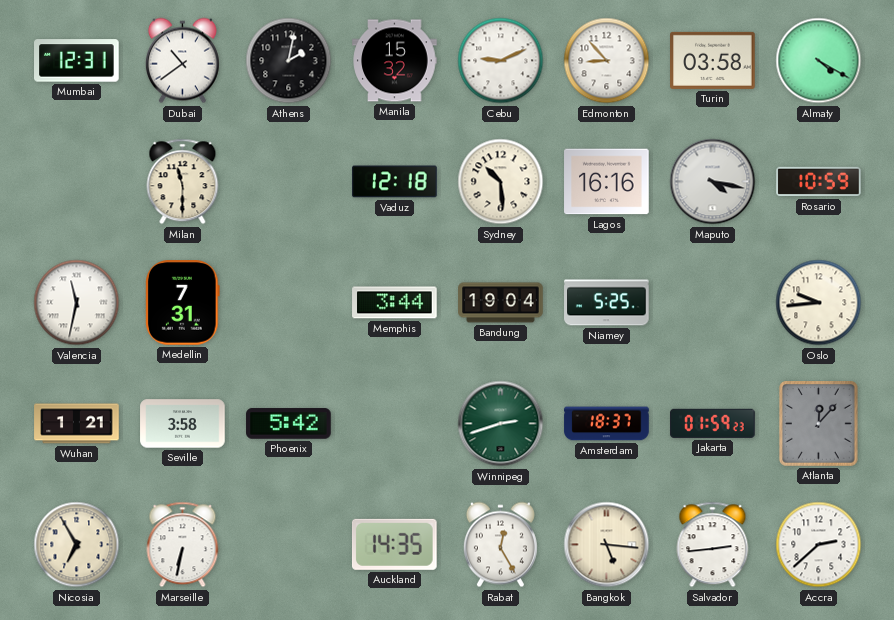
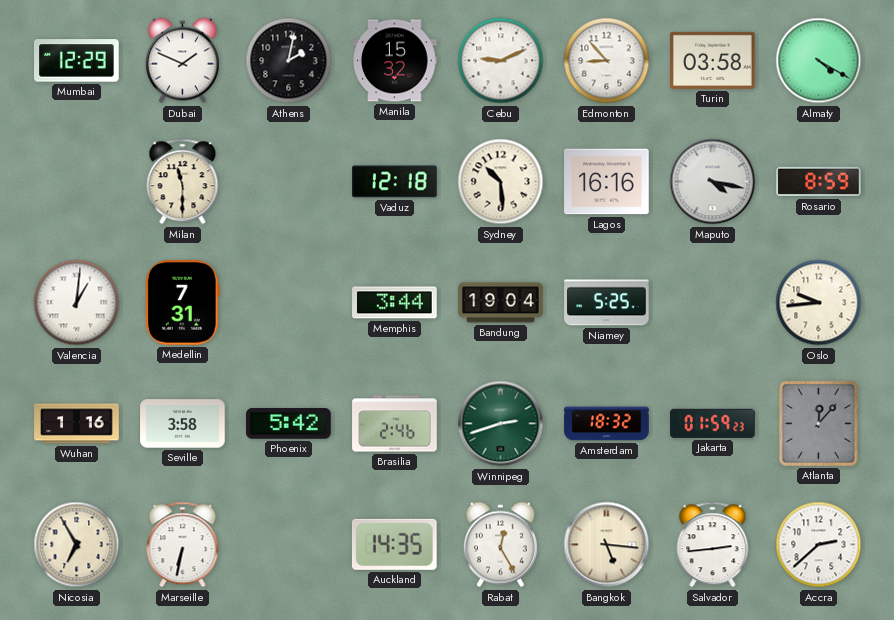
Mumbai: 12:31 -> 12:29 (77, 61)
Dubai: 10:39 -> 1:49 (182, 61)
Rosario: 10:59 -> 8:59 (819, 182)
Valencia: 11:32 -> 1:01 (77, 303)
Wuhan: 1:21 -> 1:16 (77, 424)
Brasilia: none -> 2:46 (395, 424)
Amsterdam: 18:37 -> 18:32 (607, 424)
